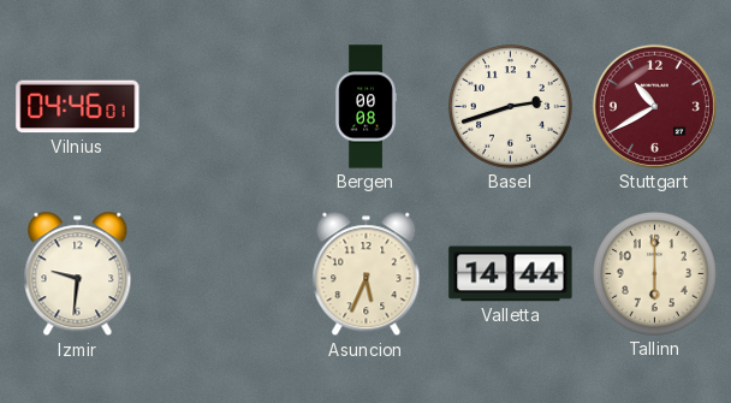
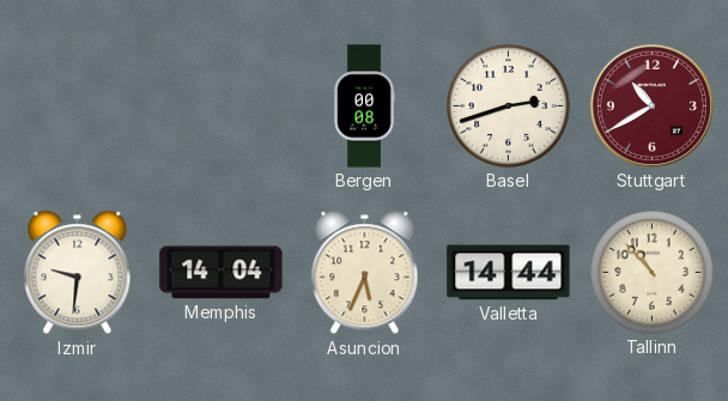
Vilnius: 04:46 -> none (78, 107)
Memphis: none -> 14:04 (222, 273)
Tallinn: 6:00 -> 10:53 (653, 273)
